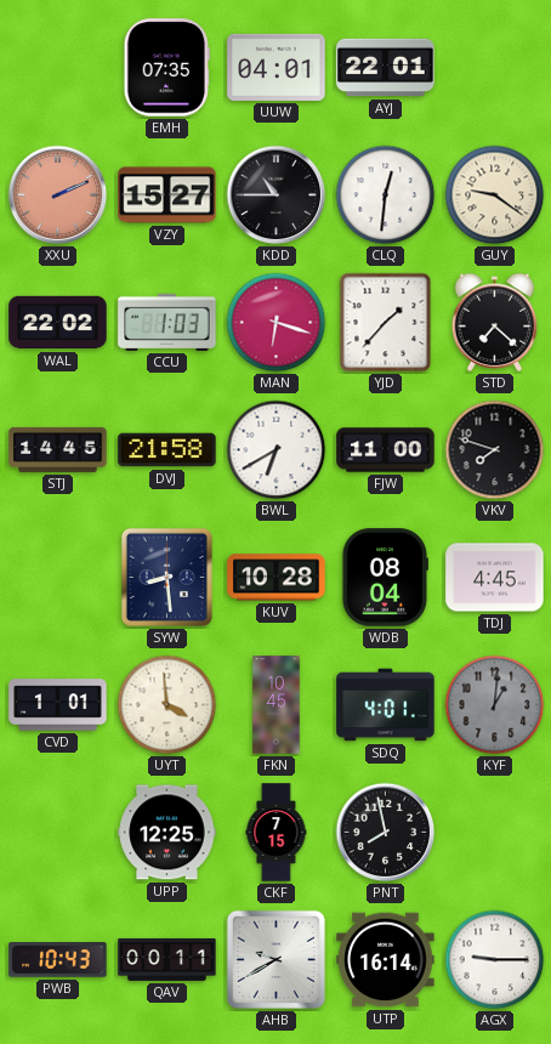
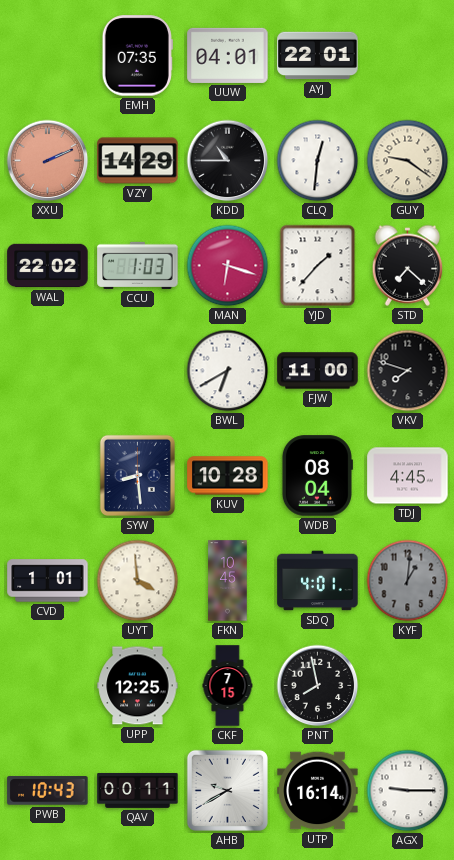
VZY: 15:27 -> 14:29 (138, 161)
STJ: 14:45 -> none (58, 449)
DVJ: 21:58 -> none (167, 450)
